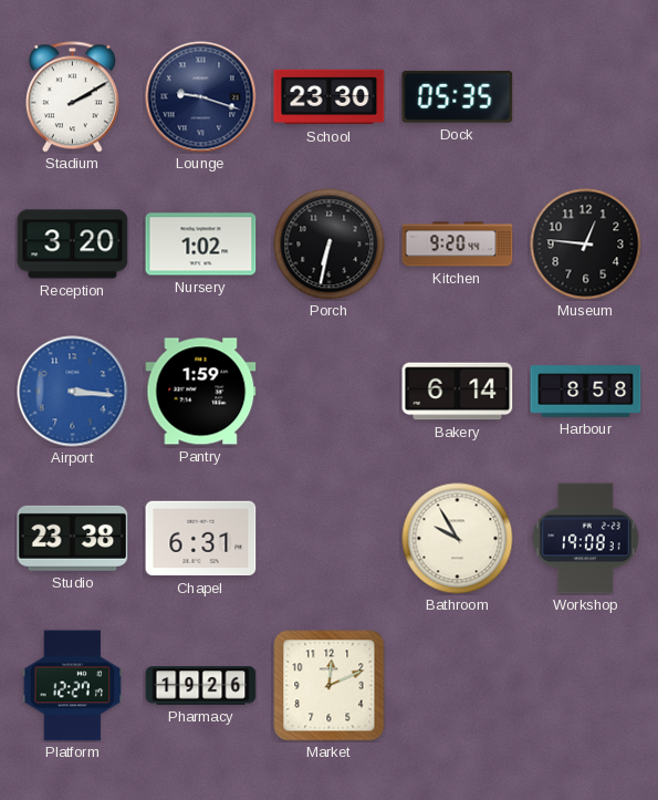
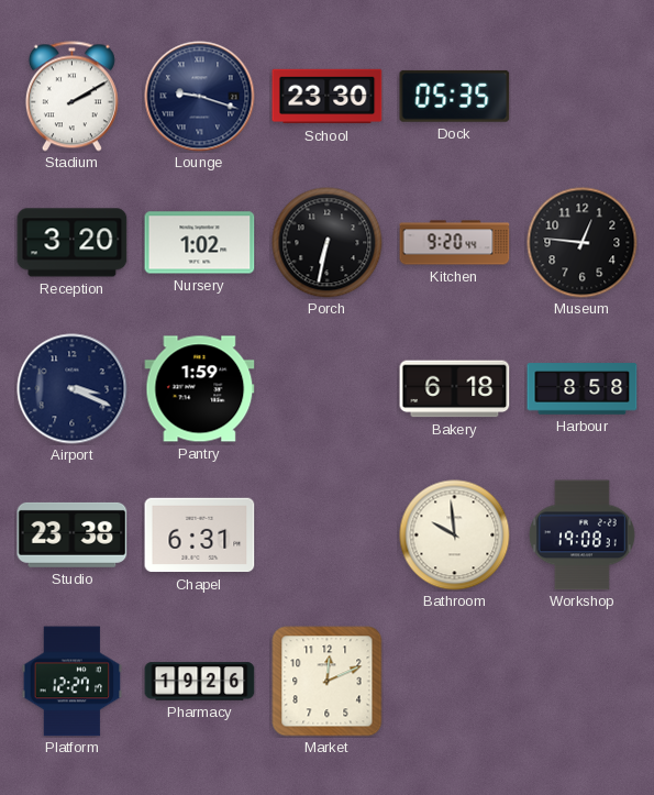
Airport: 3:16 -> 3:19 (73, 389)
Airport dial: blue -> navy (73, 389)
Bakery: 6:14 -> 6:18 (455, 389)
Bathroom: 9:55 -> 9:59 (455, 535)
